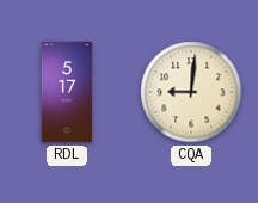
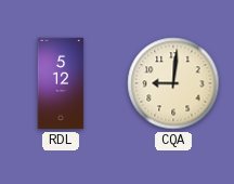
RDL: 5:17 -> 5:12 (61, 83)
